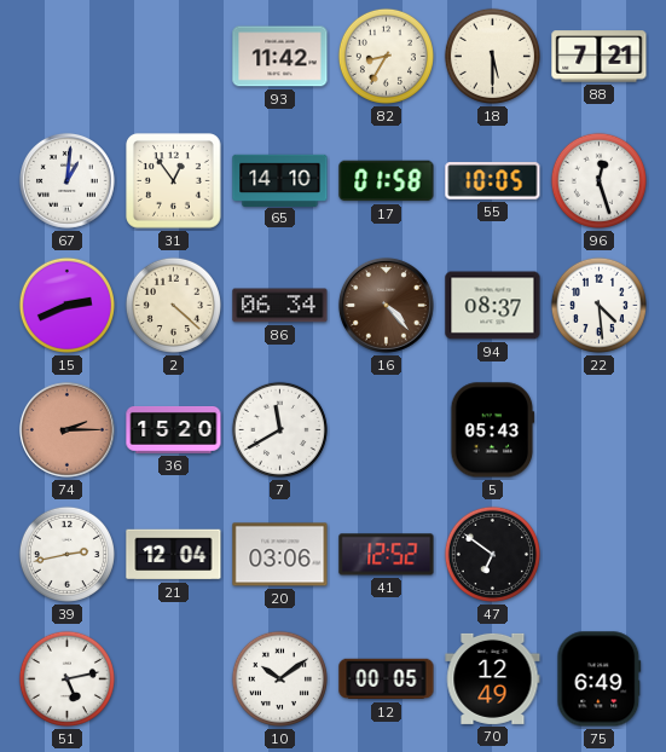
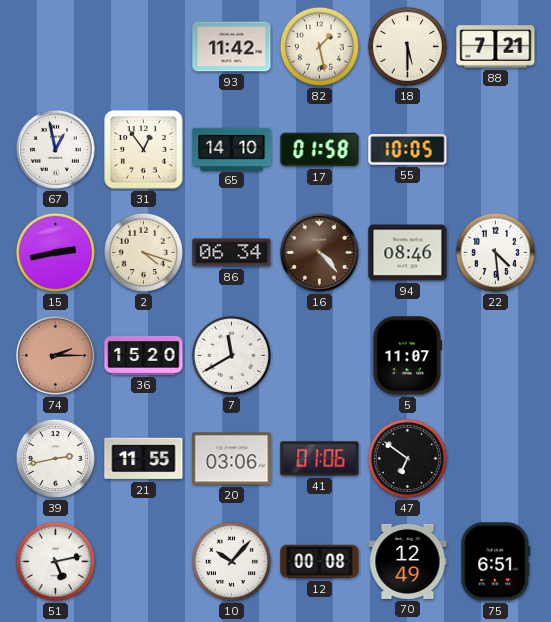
82: 8:35 -> 1:28 (319, 46)
67: 1:01 -> 12:58 (55, 149)
96: 12:27 -> none (598, 180)
15: 2:41 -> 2:43 (55, 252)
2: 4:22 -> 4:18 (143, 252)
94: 08:37 -> 08:46 (408, 253)
5: 05:43 -> 11:07 (408, 356)
21: 12:04 -> 11:55 (144, 459)
41: 12:52 -> 01:06 (320, 459)
10: 10:09 -> 10:07 (231, 561)
12: 00:05 -> 00:08 (320, 562)
75: 6:49 -> 6:51 (496, 562)
